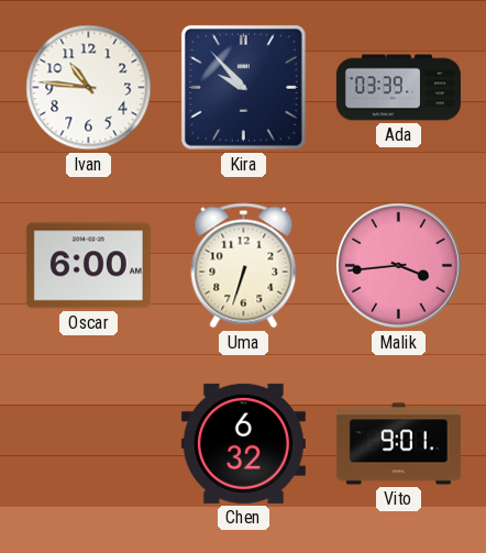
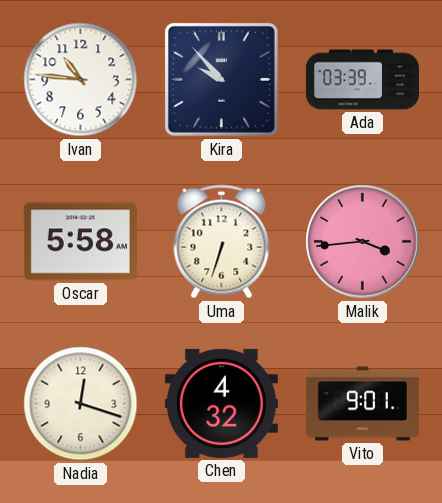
Oscar: 6:00 -> 5:58 (80, 242)
Nadia: none -> 12:18 (81, 404)
Chen: 6:32 -> 4:32 (221, 403)
